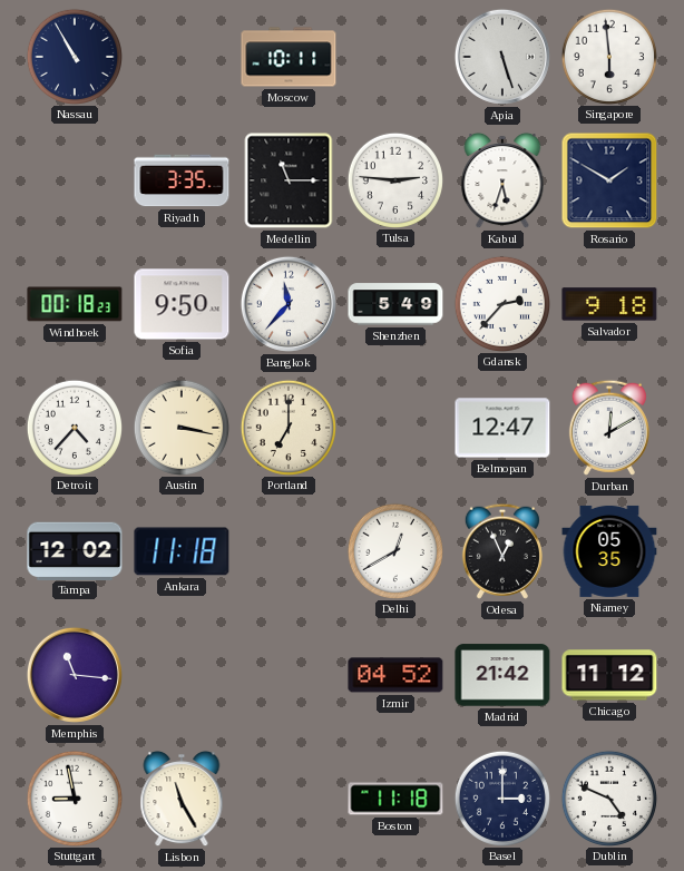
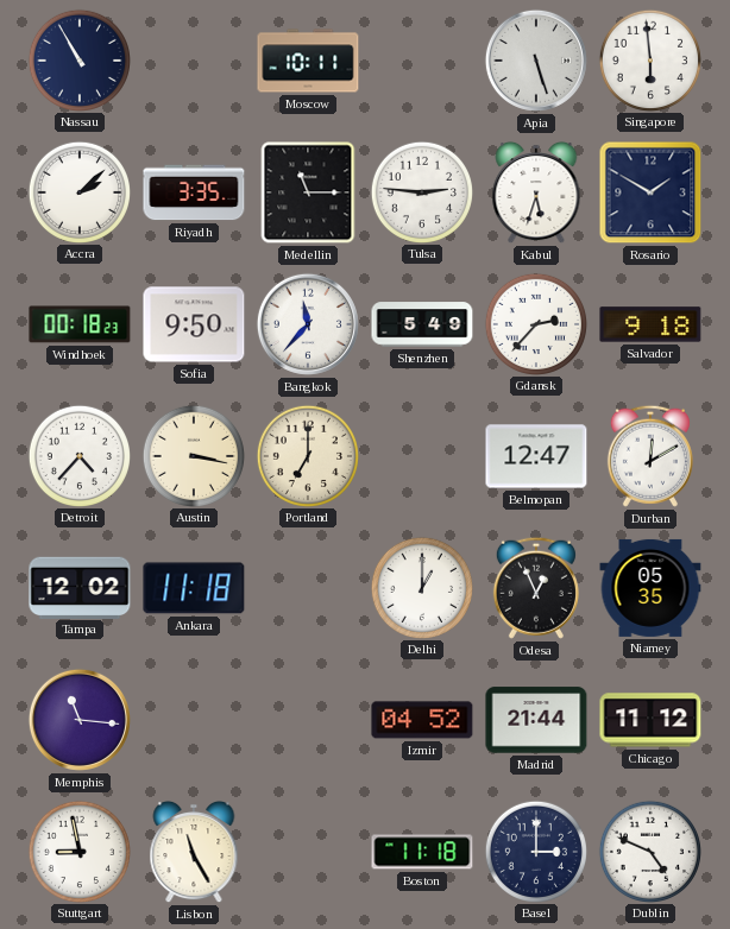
Accra: none -> 2:08 (78, 191)
Delhi: 12:40 -> 1:00 (421, 587)
Madrid: 21:42 -> 21:44 (536, 720)
